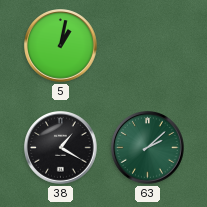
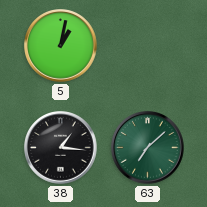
38: 1:20 -> 1:16 (61, 148)
63: 2:08 -> 7:08 (148, 148)
